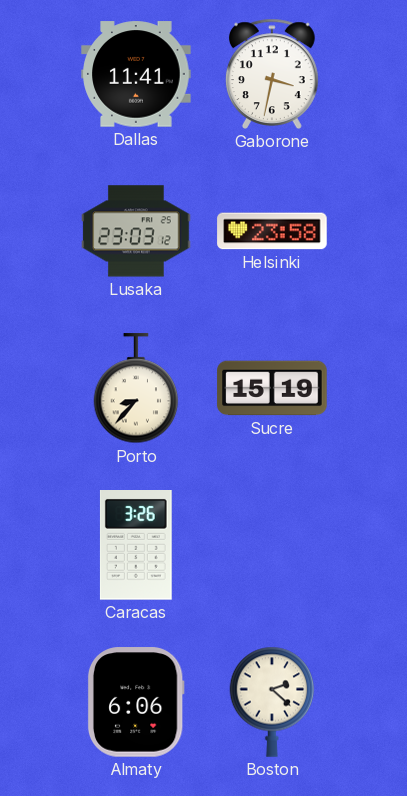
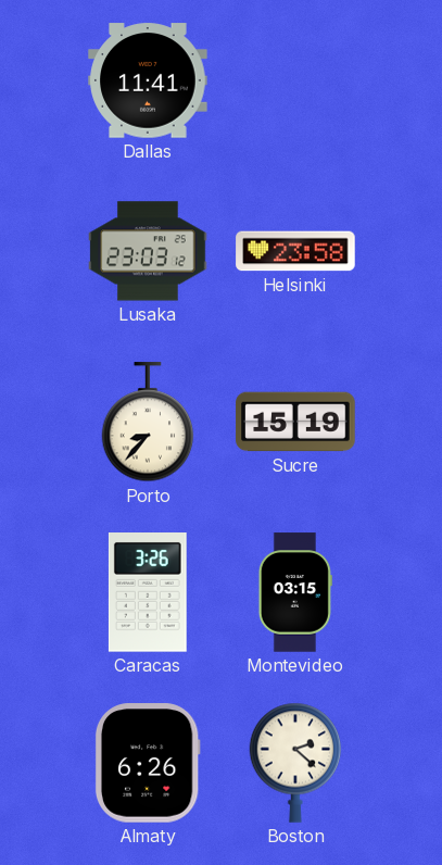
Gaborone: 3:32 -> none (273, 74)
Montevideo: none -> 03:15 (295, 592)
Almaty: 6:06 -> 6:26 (148, 763)
